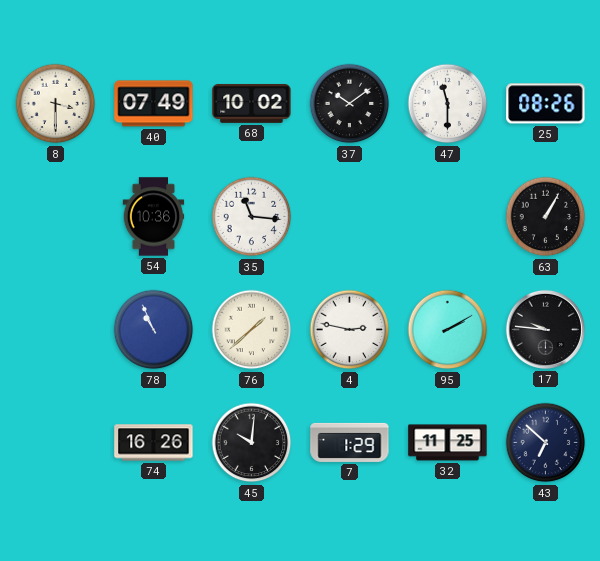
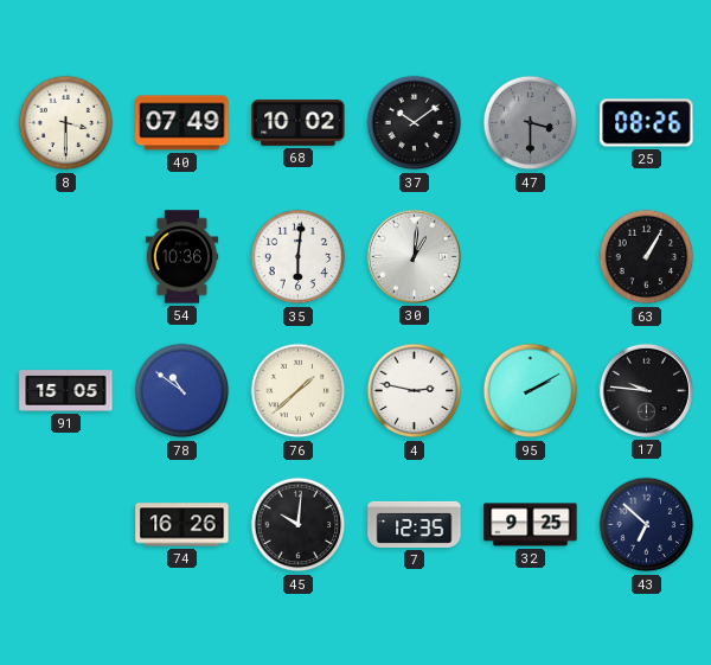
47: 11:30 -> 3:30 (531, 123)
47 dial: white -> grey (531, 123)
35: 11:16 -> 6:01 (299, 257)
30: none -> 1:01 (414, 256)
91: none -> 15:05 (66, 391)
78: 10:56 -> 10:51 (182, 391)
7: 1:29 -> 12:35 (415, 524)
32: 11:25 -> 9:25 (531, 525)
